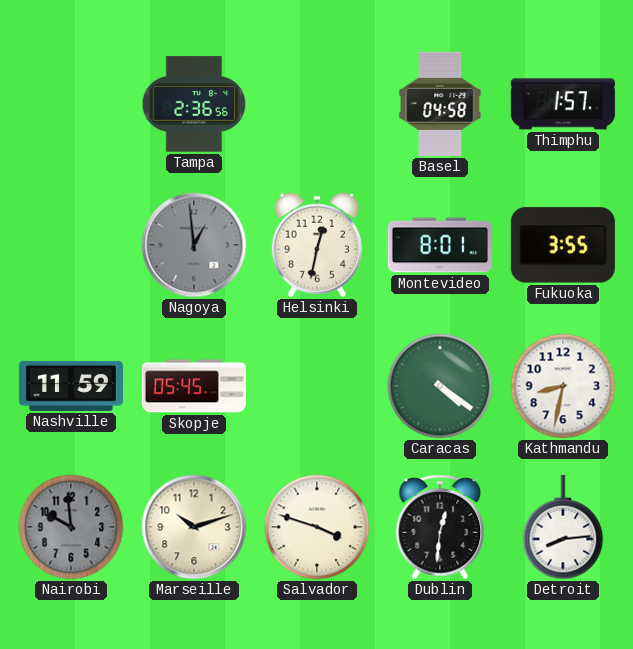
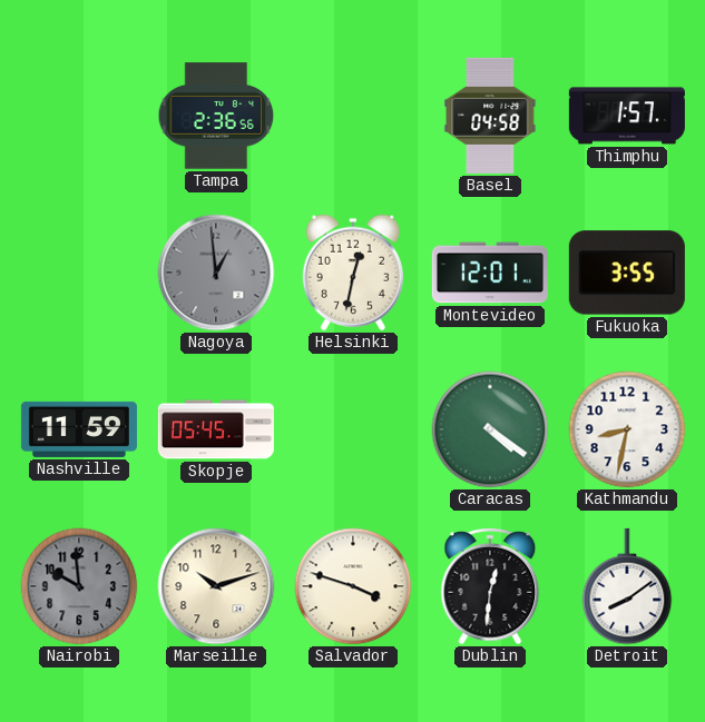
Montevideo: 8:01 -> 12:01 (490, 273)
Detroit: 8:14 -> 8:09 (627, 586)
